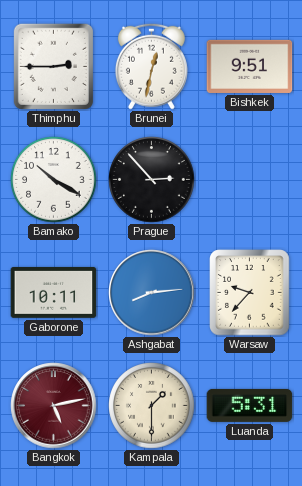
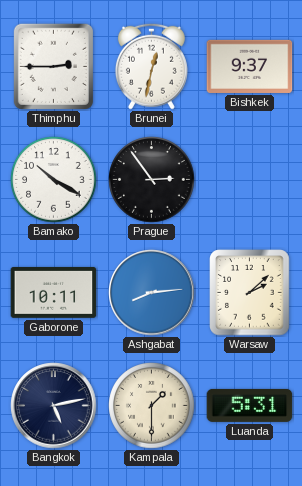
Bishkek: 9:51 -> 9:37 (250, 66)
Prague: 2:53 -> 2:54 (152, 180)
Warsaw: 9:37 -> 2:08 (250, 293)
Bangkok dial: burgundy -> navy (54, 406)
